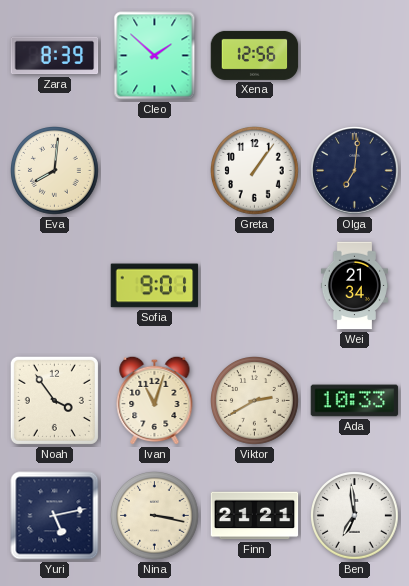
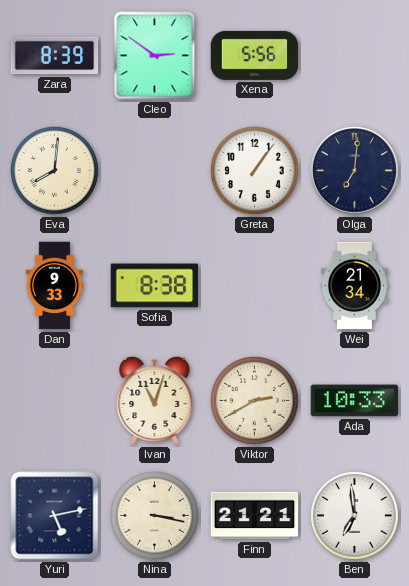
Cleo: 1:52 -> 2:51 (155, 56)
Xena: 12:56 -> 5:56 (255, 55)
Dan: none -> 9:33 (55, 286)
Sofia: 9:01 -> 8:38 (155, 286)
Noah: 3:54 -> none (54, 400)
